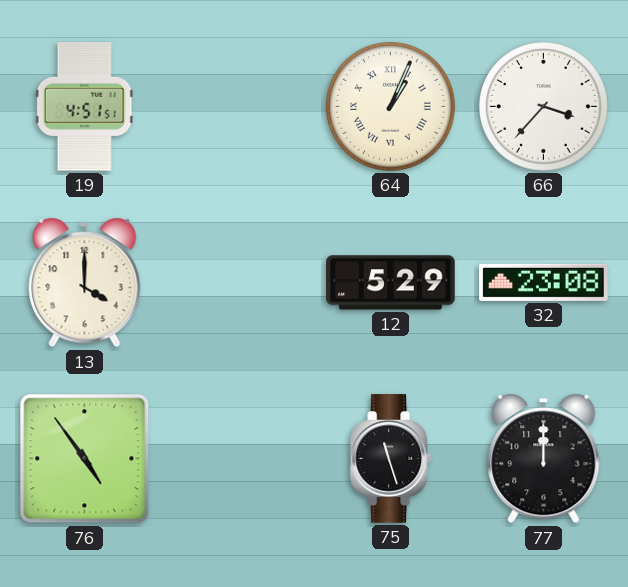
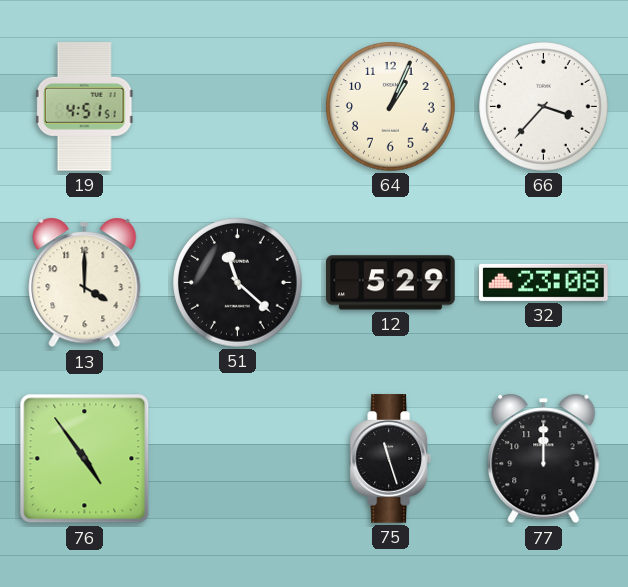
64 numerals: Roman -> Arabic (391, 107)
51: none -> 11:22 (238, 283)
